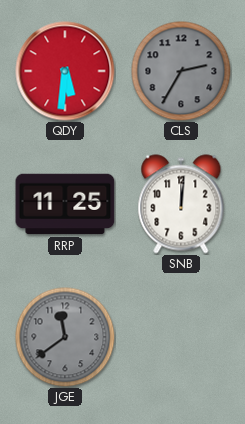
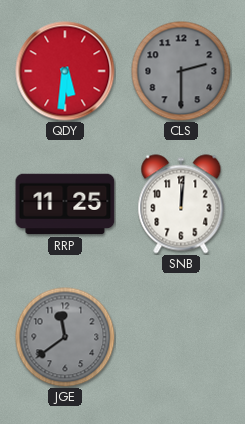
CLS: 2:35 -> 2:30 (181, 71)
